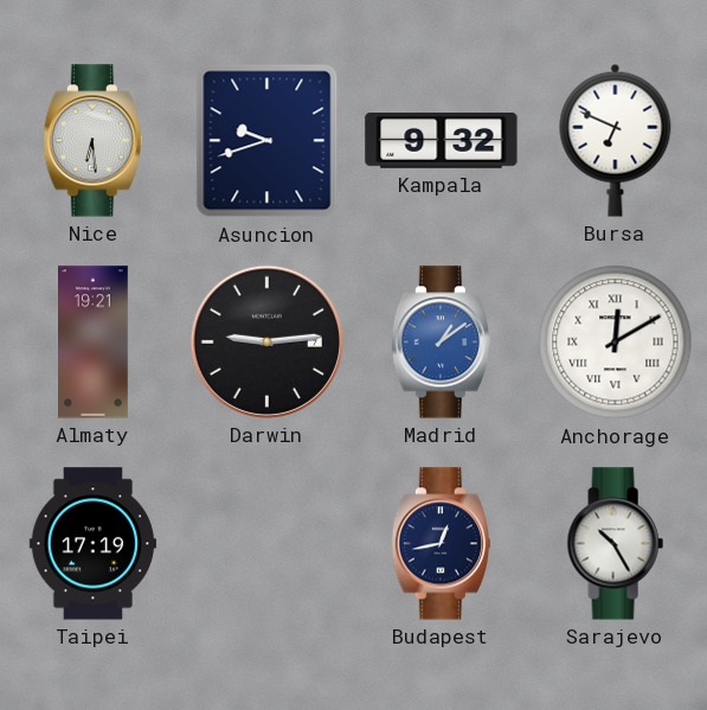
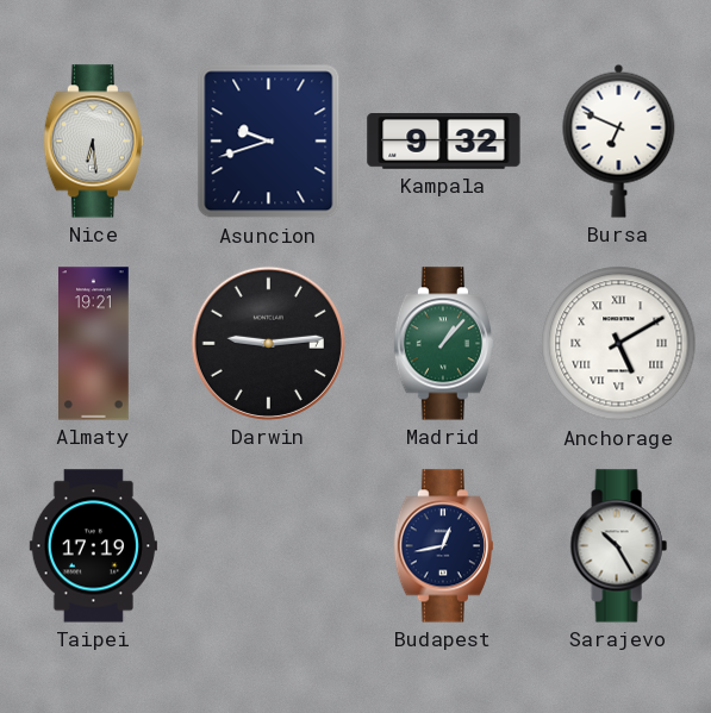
Madrid: 1:09 -> 1:07 (443, 344)
Madrid dial: blue -> green (443, 344)
Anchorage: 12:10 -> 5:10 (619, 344)
